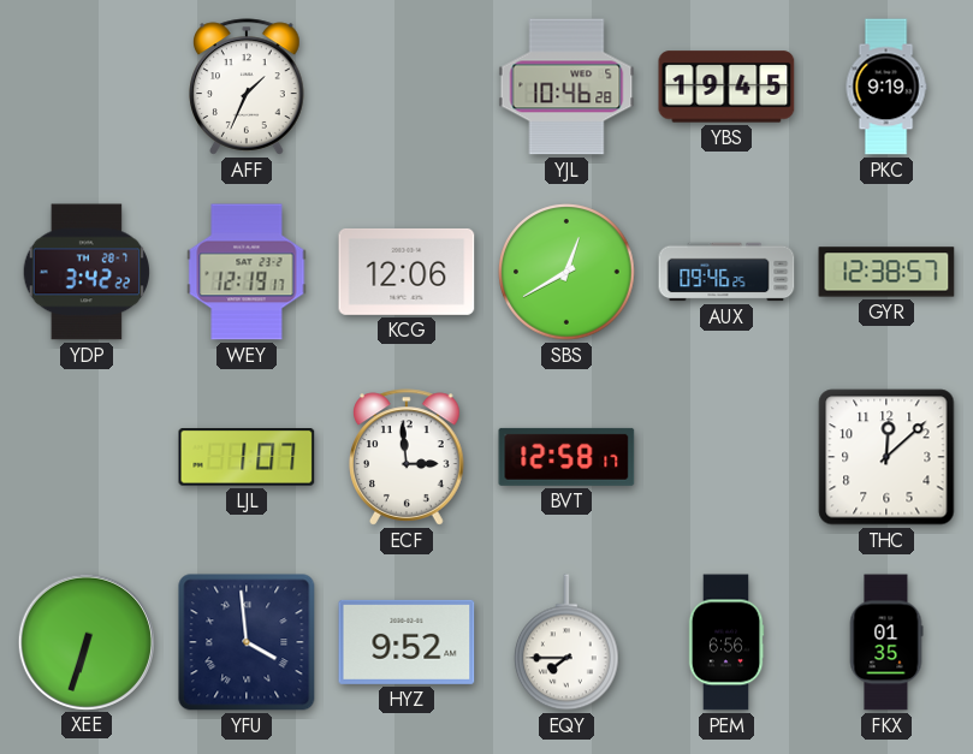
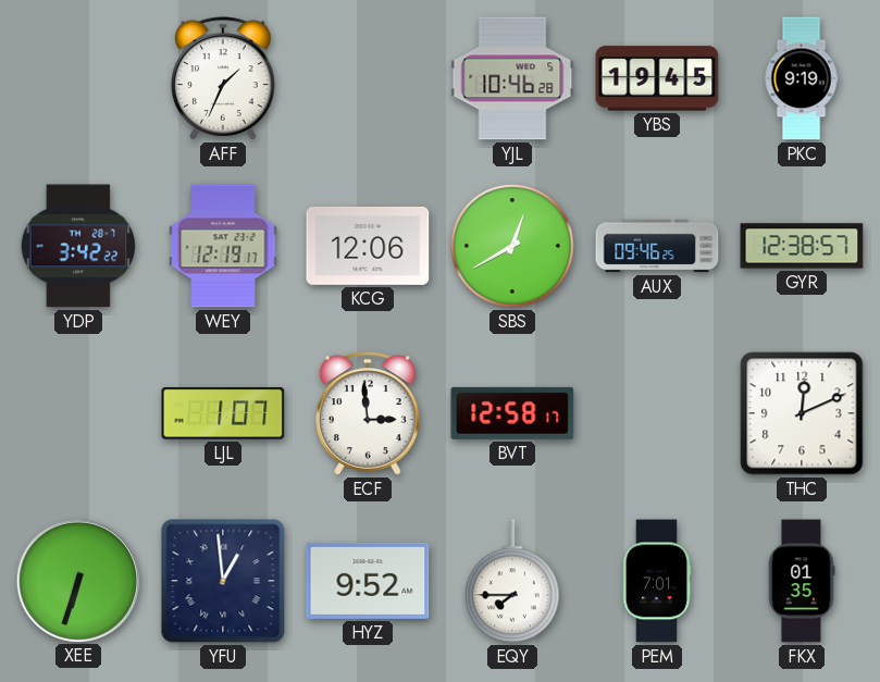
THC: 12:08 -> 12:11 (802, 413)
YFU: 3:59 -> 12:59 (223, 581)
PEM: 6:56 -> 7:01 (657, 581)
